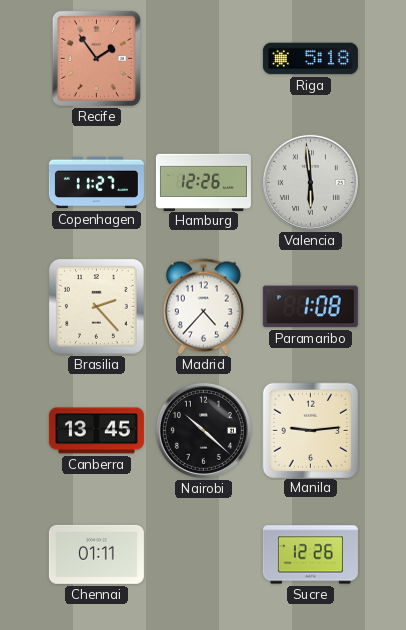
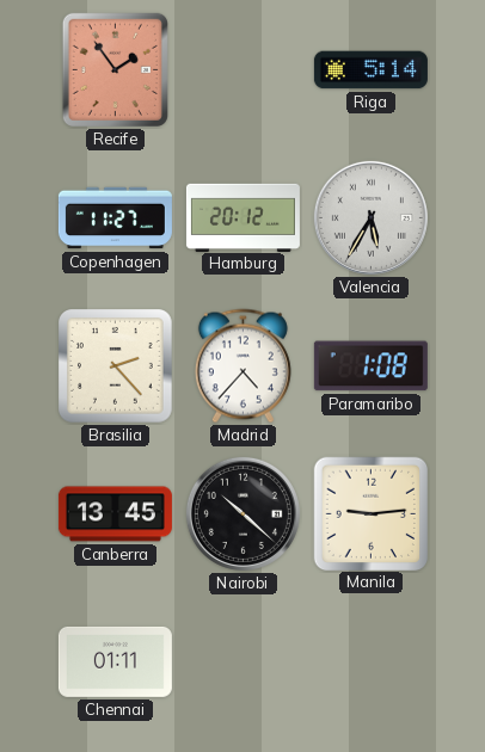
Riga: 5:18 -> 5:14 (370, 70)
Hamburg: 12:26 -> 20:12 (242, 217)
Valencia: 5:59 -> 5:35 (370, 217)
Sucre: 12:26 -> none (310, 555)
